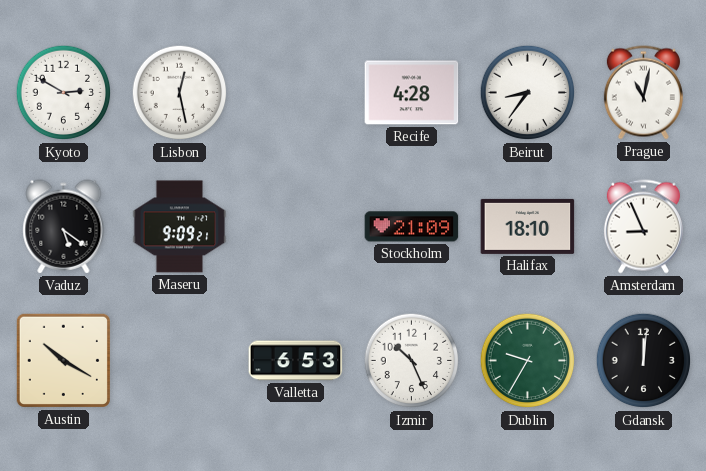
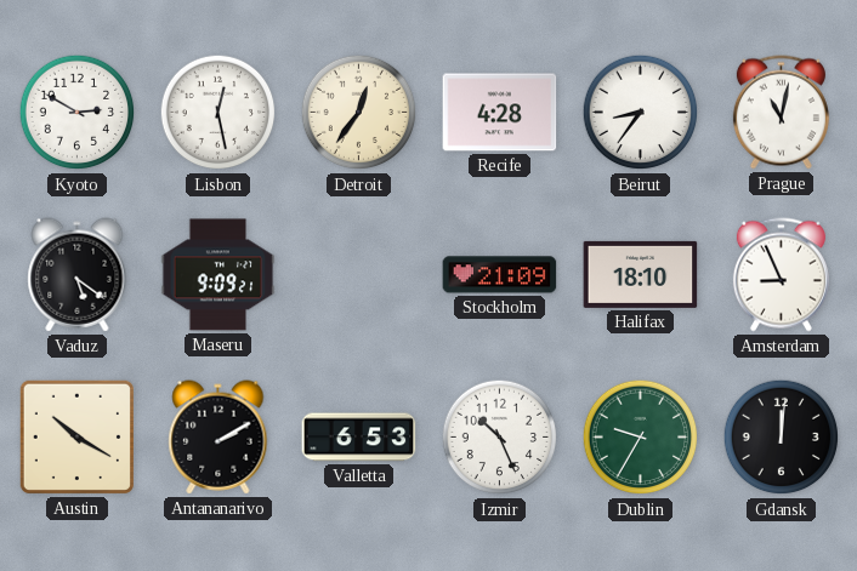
Detroit: none -> 12:36 (359, 113)
Antananarivo: none -> 2:10 (218, 438)
